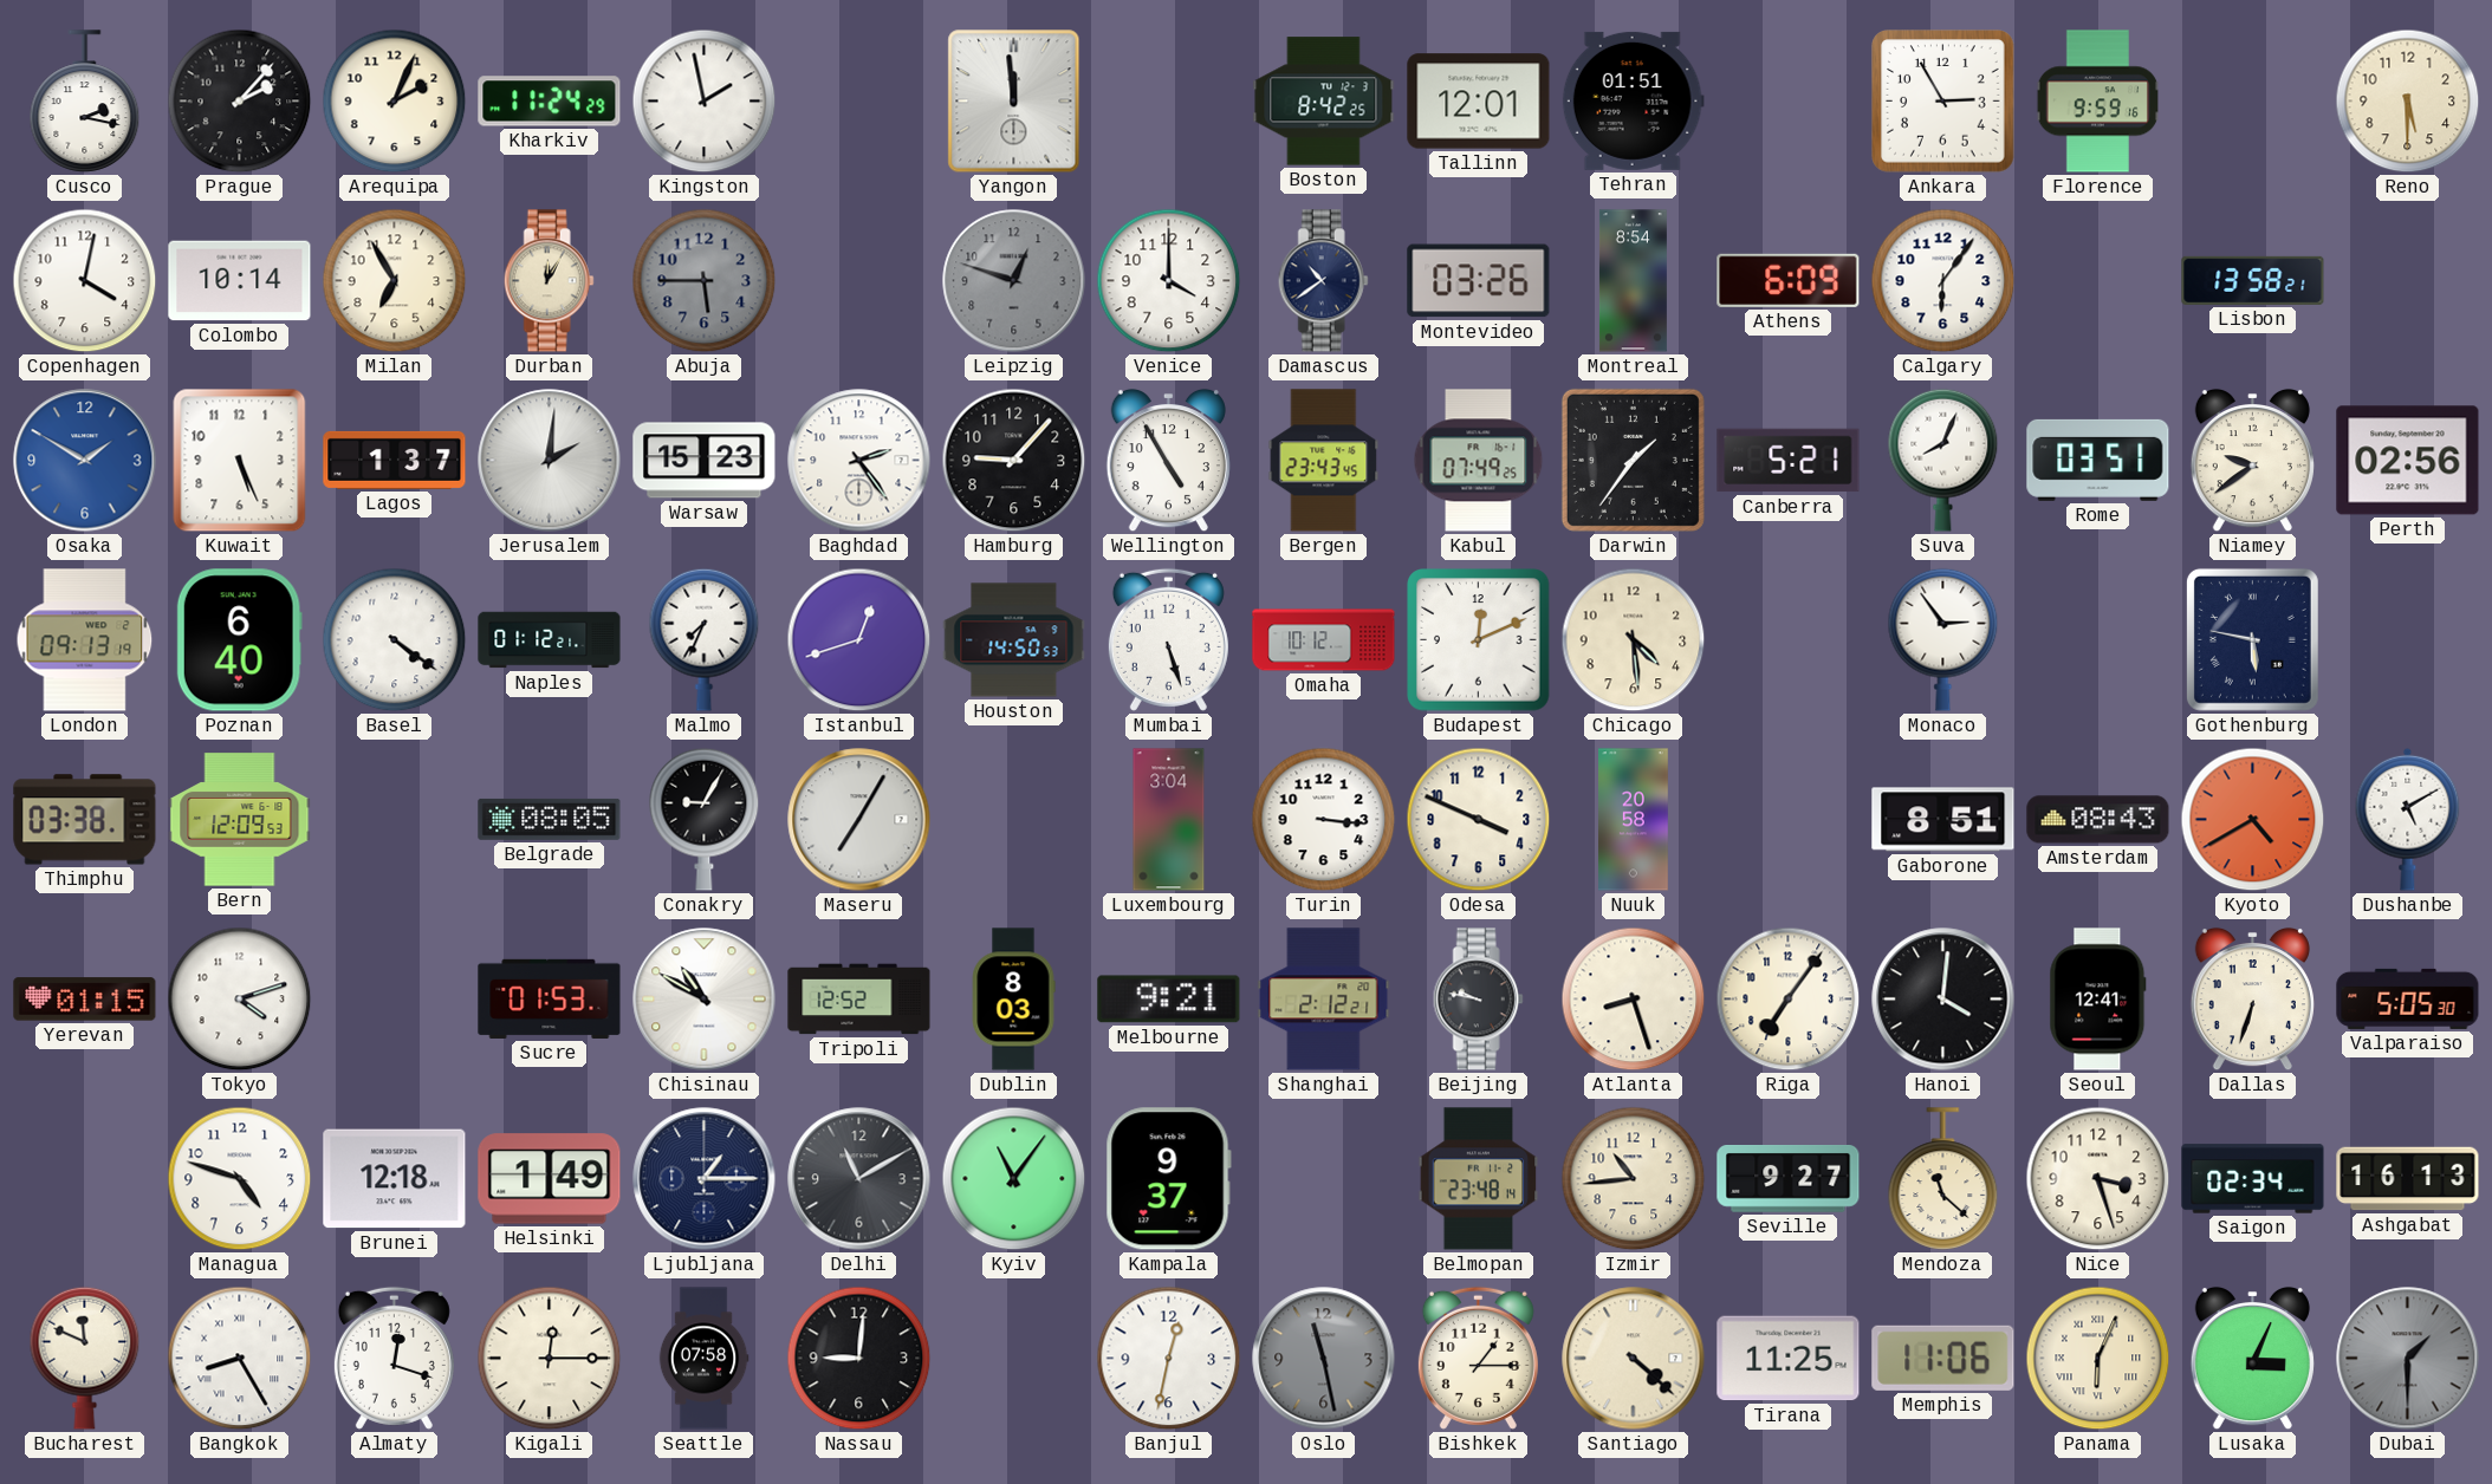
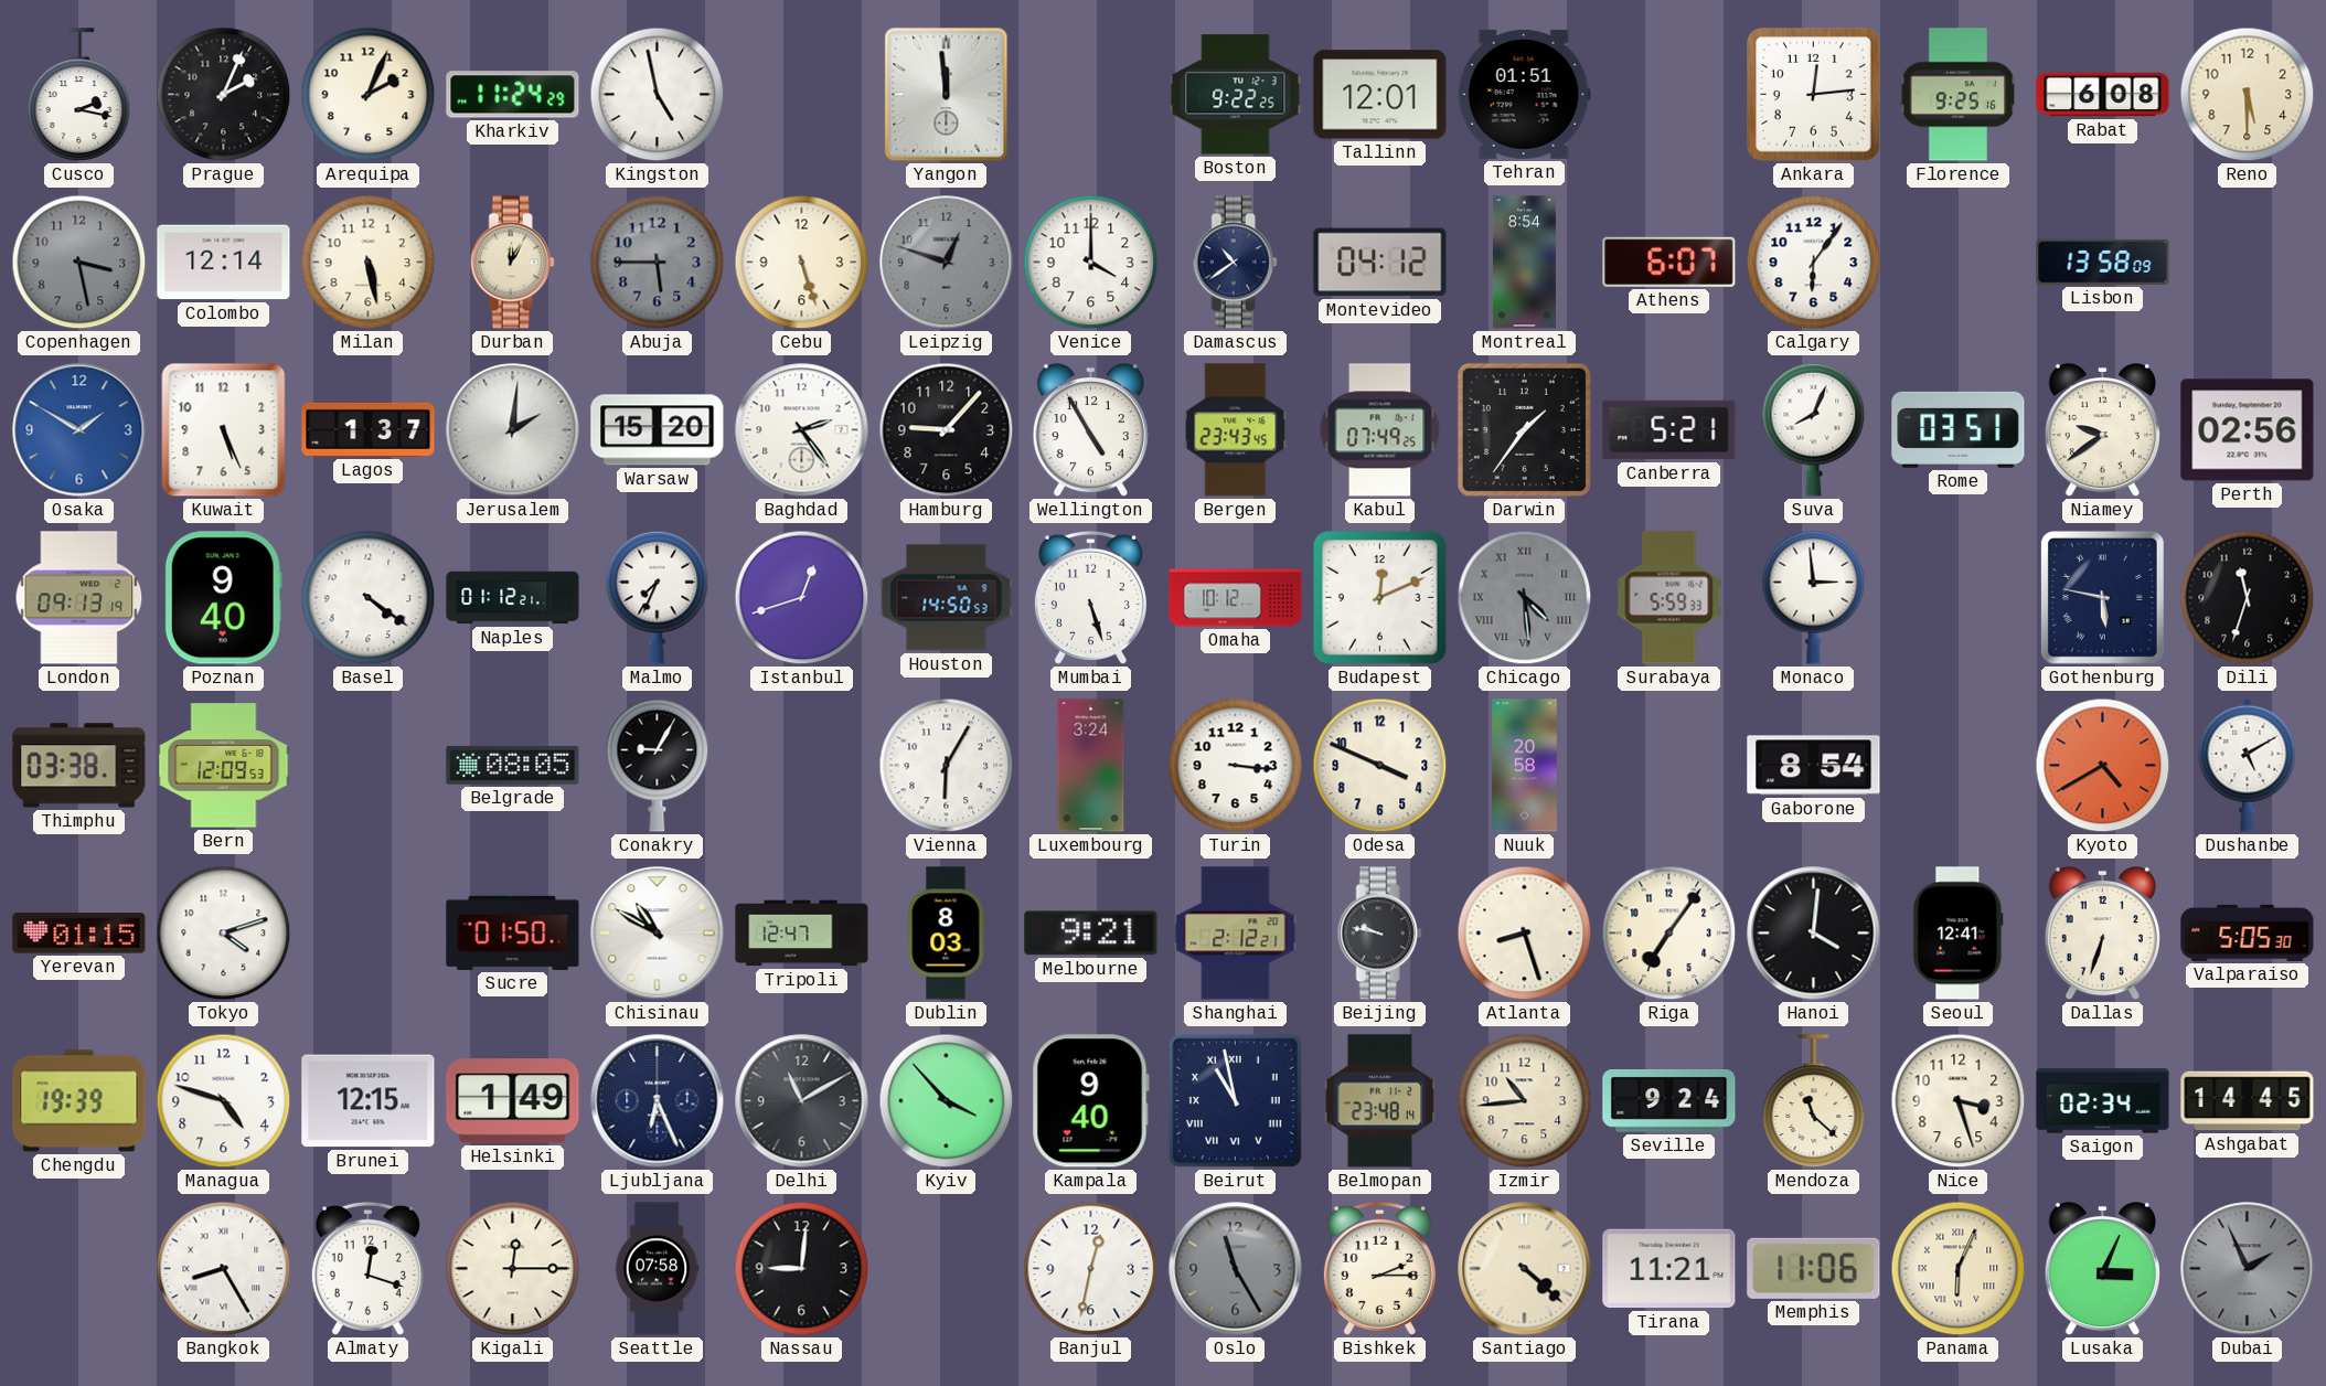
Prague: 2:07 -> 2:04 (224, 95)
Kingston: 1:58 -> 4:58 (658, 95)
Boston: 8:42 -> 9:22 (1236, 95)
Ankara: 2:55 -> 12:14 (1814, 95)
Florence: 9:59 -> 9:25 (1957, 95)
Rabat: none -> 6:08 (2103, 95)
Copenhagen: 4:02 -> 3:28 (79, 263)
Copenhagen dial: white -> grey (79, 263)
Colombo: 10:14 -> 12:14 (224, 263)
Milan: 6:55 -> 5:28 (369, 263)
Cebu: none -> 5:27 (802, 263)
Montevideo: 03:26 -> 04:12 (1380, 263)
Athens: 6:09 -> 6:07 (1669, 262)
Lisbon: 13:58:21 -> 13:58:09 (2103, 262)
Warsaw: 15:23 -> 15:20 (658, 430)
Poznan: 6:40 -> 9:40 (223, 598)
Chicago dial: cream -> grey (1525, 598)
Chicago numerals: Arabic -> Roman (1525, 598)
Surabaya: none -> 5:59 (1669, 598)
Monaco: 2:54 -> 2:59 (1814, 597)
Dili: none -> 11:33 (2248, 598)
Maseru: 7:05 -> none (859, 820)
Vienna: none -> 6:05 (947, 766)
Luxembourg: 3:04 -> 3:24 (1091, 766)
Gaborone: 8:51 -> 8:54 (1814, 766)
Amsterdam: 08:43 -> none (2098, 820)
Sucre: 01:53 -> 01:50 (513, 932)
Tripoli: 12:52 -> 12:47 (802, 934)
Chengdu: none -> 19:39 (79, 1101)
Brunei: 12:18 -> 12:15 (369, 1101)
Ljubljana: 1:15 -> 6:26 (658, 1101)
Kyiv: 11:06 -> 3:53 (947, 1101)
Kampala: 9:37 -> 9:40 (1090, 1101)
Beirut: none -> 10:58 (1235, 1100)
Seville: 9:27 -> 9:24 (1669, 1101)
Ashgabat: 16:13 -> 14:45 (2248, 1101)
Bucharest: 11:49 -> none (85, 1358)
Oslo: 11:28 -> 11:25 (1236, 1269)
Bishkek: 1:15 -> 2:15 (1379, 1268)
Tirana: 11:25 -> 11:21 (1669, 1269)
Dubai: 1:30 -> 1:56 (2248, 1269)
